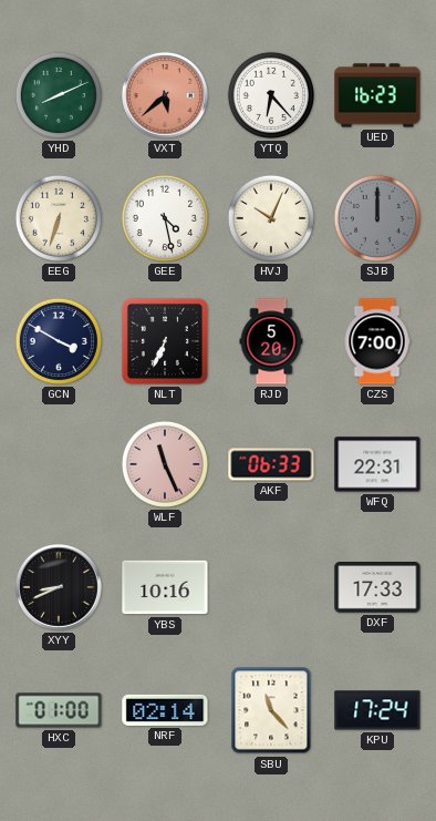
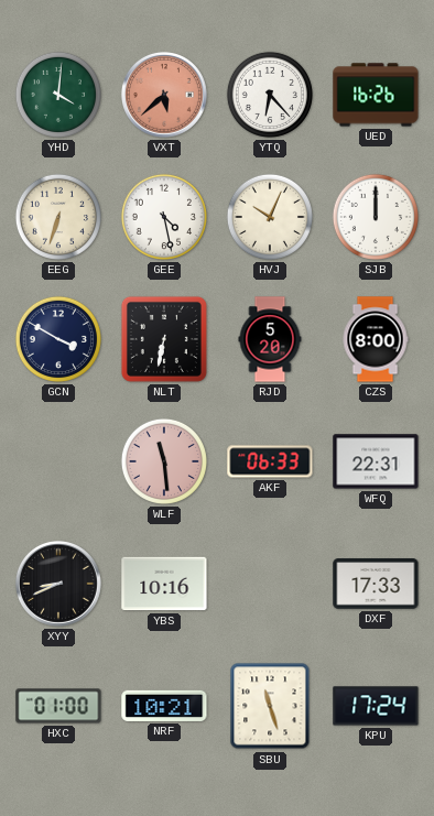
YHD: 8:11 -> 4:01 (58, 95)
UED: 16:23 -> 16:26 (376, 95)
SJB dial: grey -> white (376, 217)
NLT: 6:34 -> 6:32 (164, 339)
CZS: 7:00 -> 8:00 (376, 339)
WLF: 11:26 -> 11:29 (164, 461)
NRF: 02:14 -> 10:21 (164, 706)
SBU: 11:23 -> 11:27 (270, 706)
